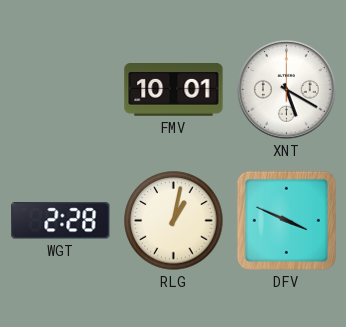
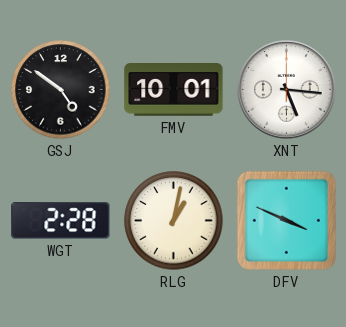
GSJ: none -> 4:51 (61, 90)
XNT: 5:20 -> 5:16 (287, 90)
